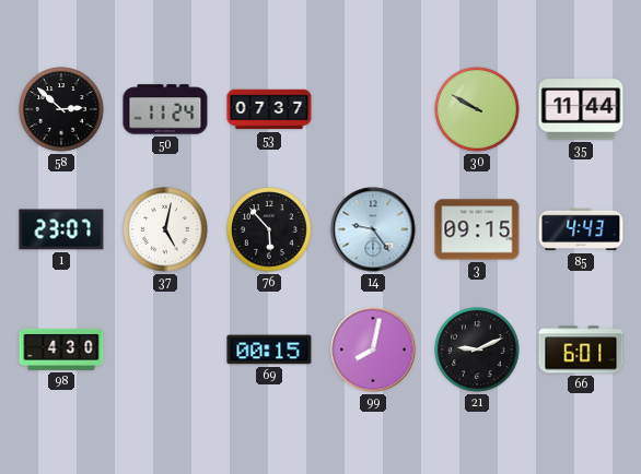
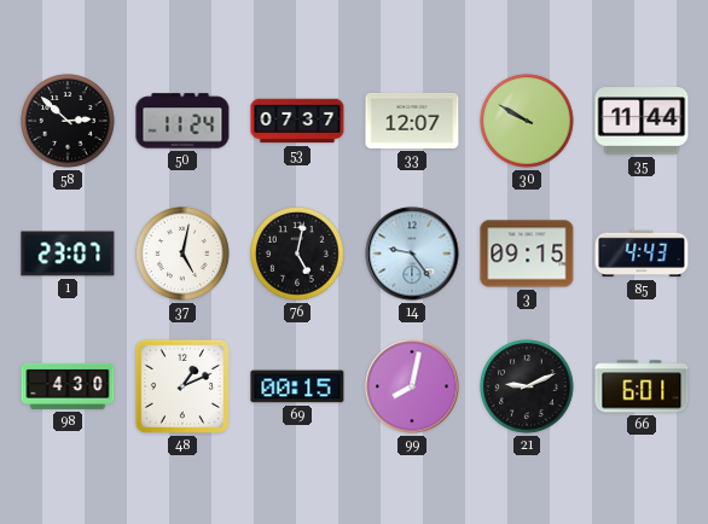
33: none -> 12:07 (412, 121)
76: 5:53 -> 5:02 (297, 254)
48: none -> 1:11 (182, 386)
